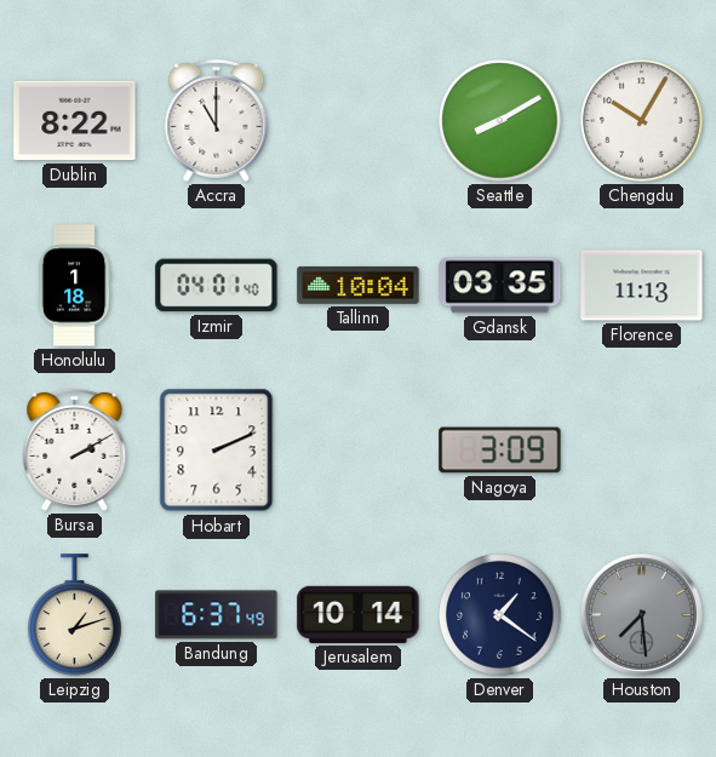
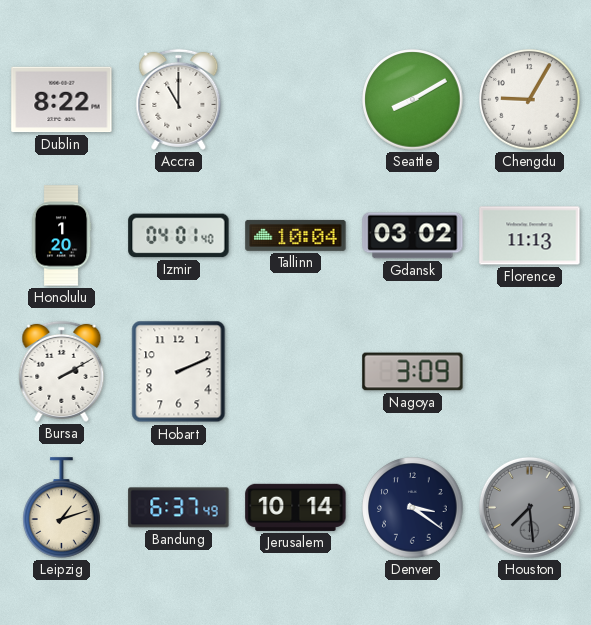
Chengdu: 10:05 -> 9:05 (530, 100)
Honolulu: 1:18 -> 1:20 (61, 236)
Gdansk: 03:35 -> 03:02 (413, 236)
Denver: 1:21 -> 3:21 (413, 508)
